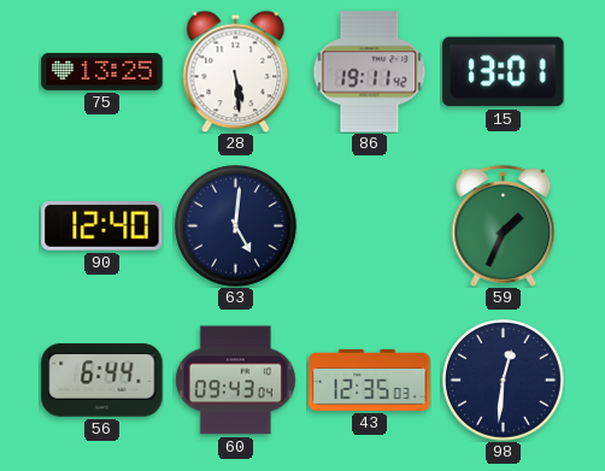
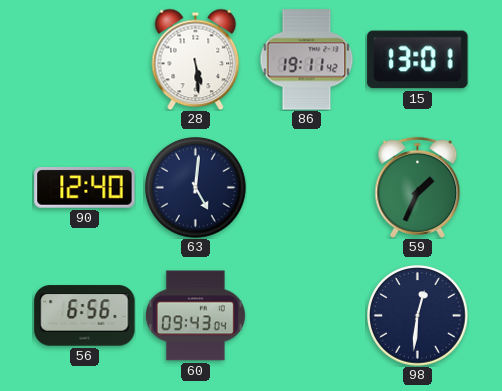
75: 13:25 -> none (102, 71)
56: 6:44 -> 6:56 (85, 316)
43: 12:35 -> none (370, 379)
